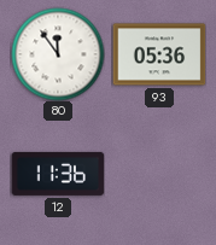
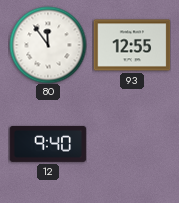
93: 05:36 -> 12:55 (132, 45)
12: 11:36 -> 9:40 (48, 144)
